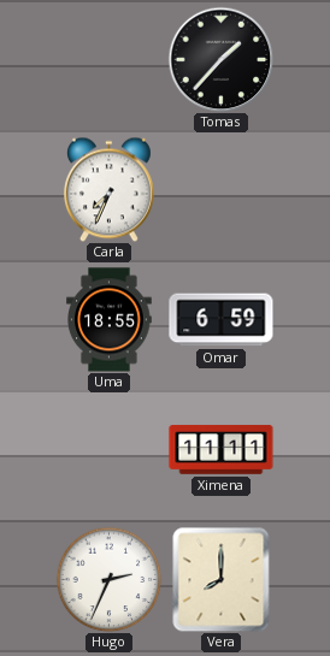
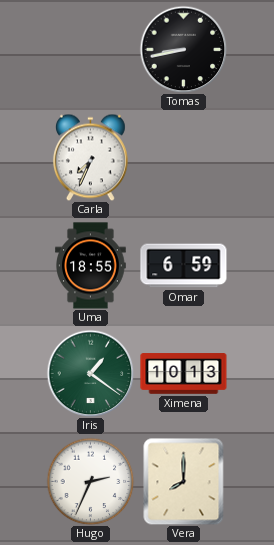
Tomas: 1:37 -> 8:43 (183, 49)
Iris: none -> 1:21 (90, 373)
Ximena: 11:11 -> 10:13 (184, 374)
